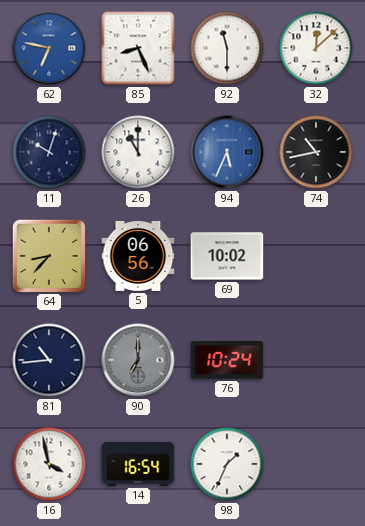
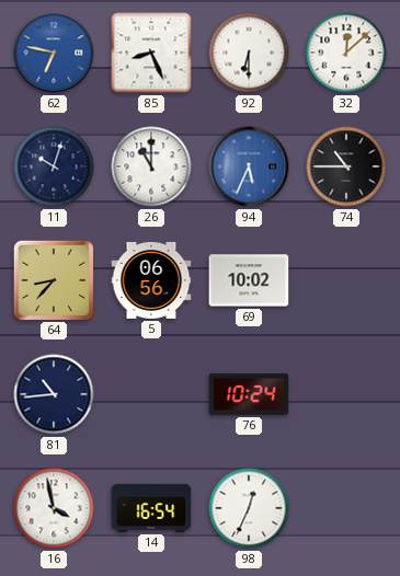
92: 11:30 -> 6:30 (249, 53)
74: 10:43 -> 10:45 (346, 166)
90: 7:00 -> none (138, 360)
98: 1:34 -> 12:34 (249, 508)
